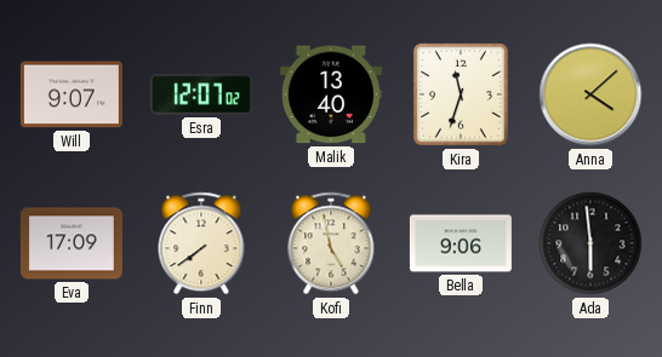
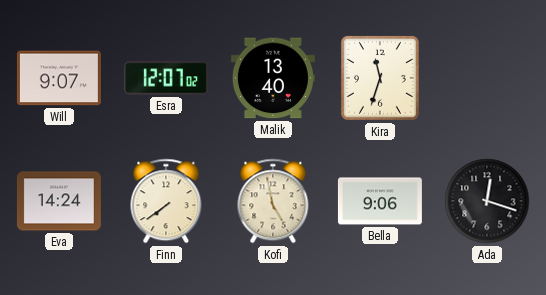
Anna: 4:08 -> none (590, 94)
Eva: 17:09 -> 14:24 (59, 201)
Ada: 5:59 -> 12:18 (487, 201)
